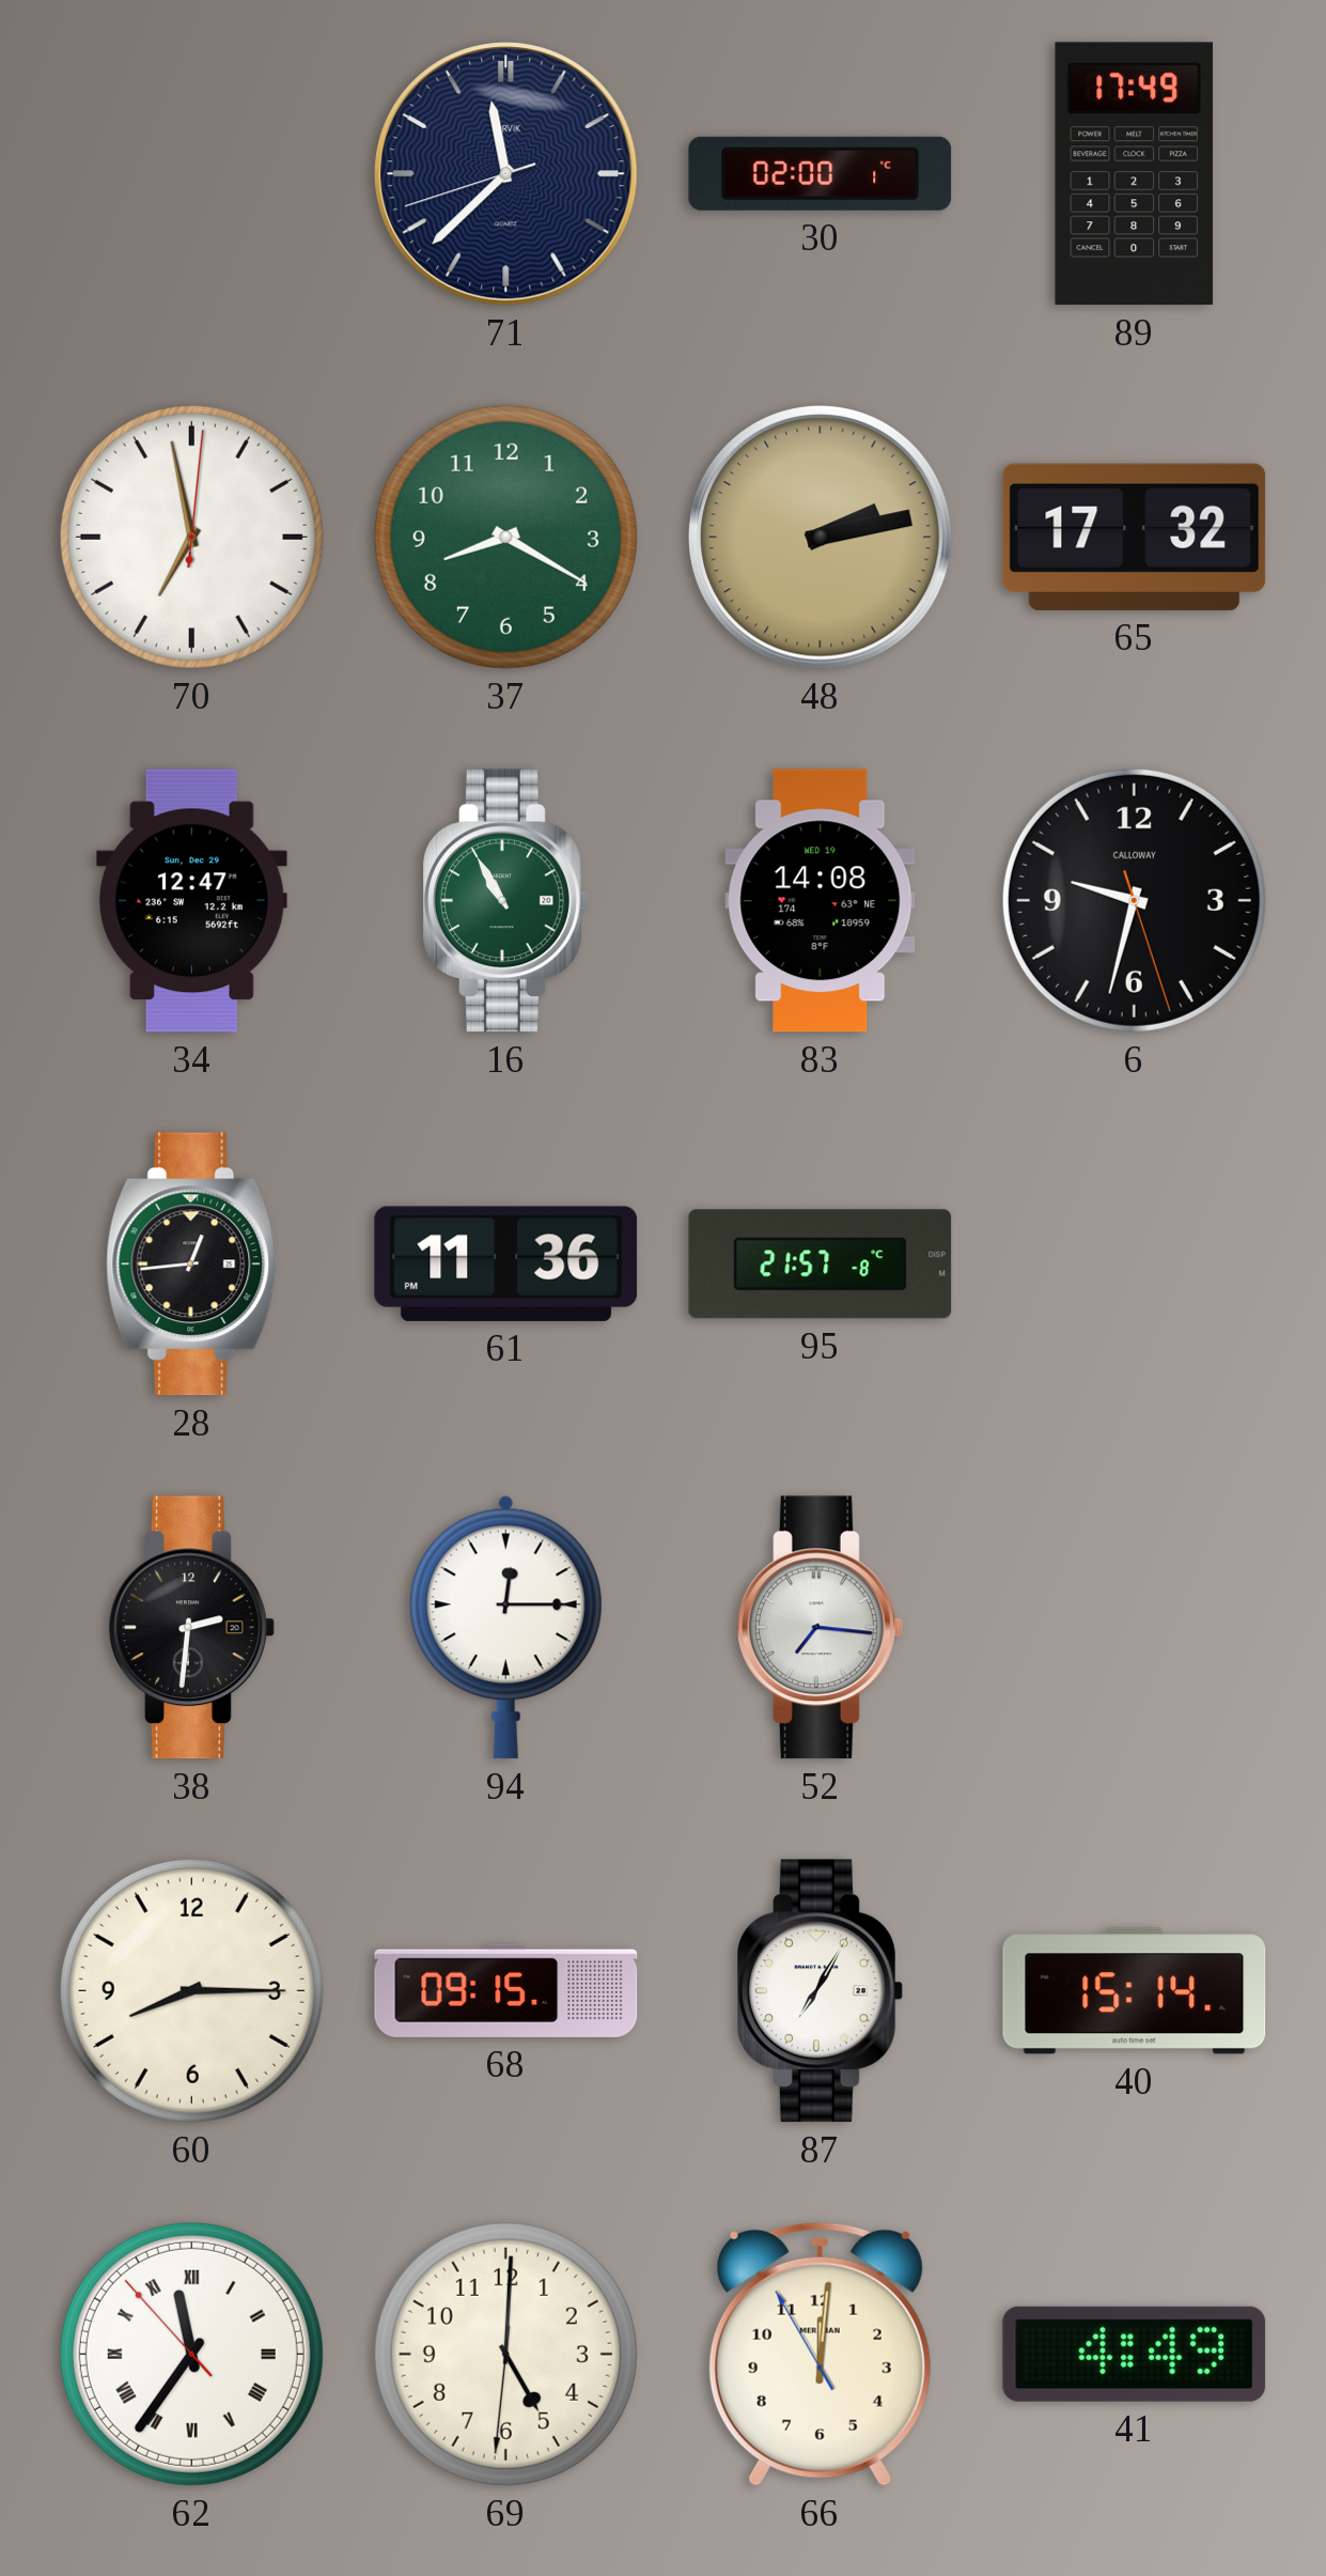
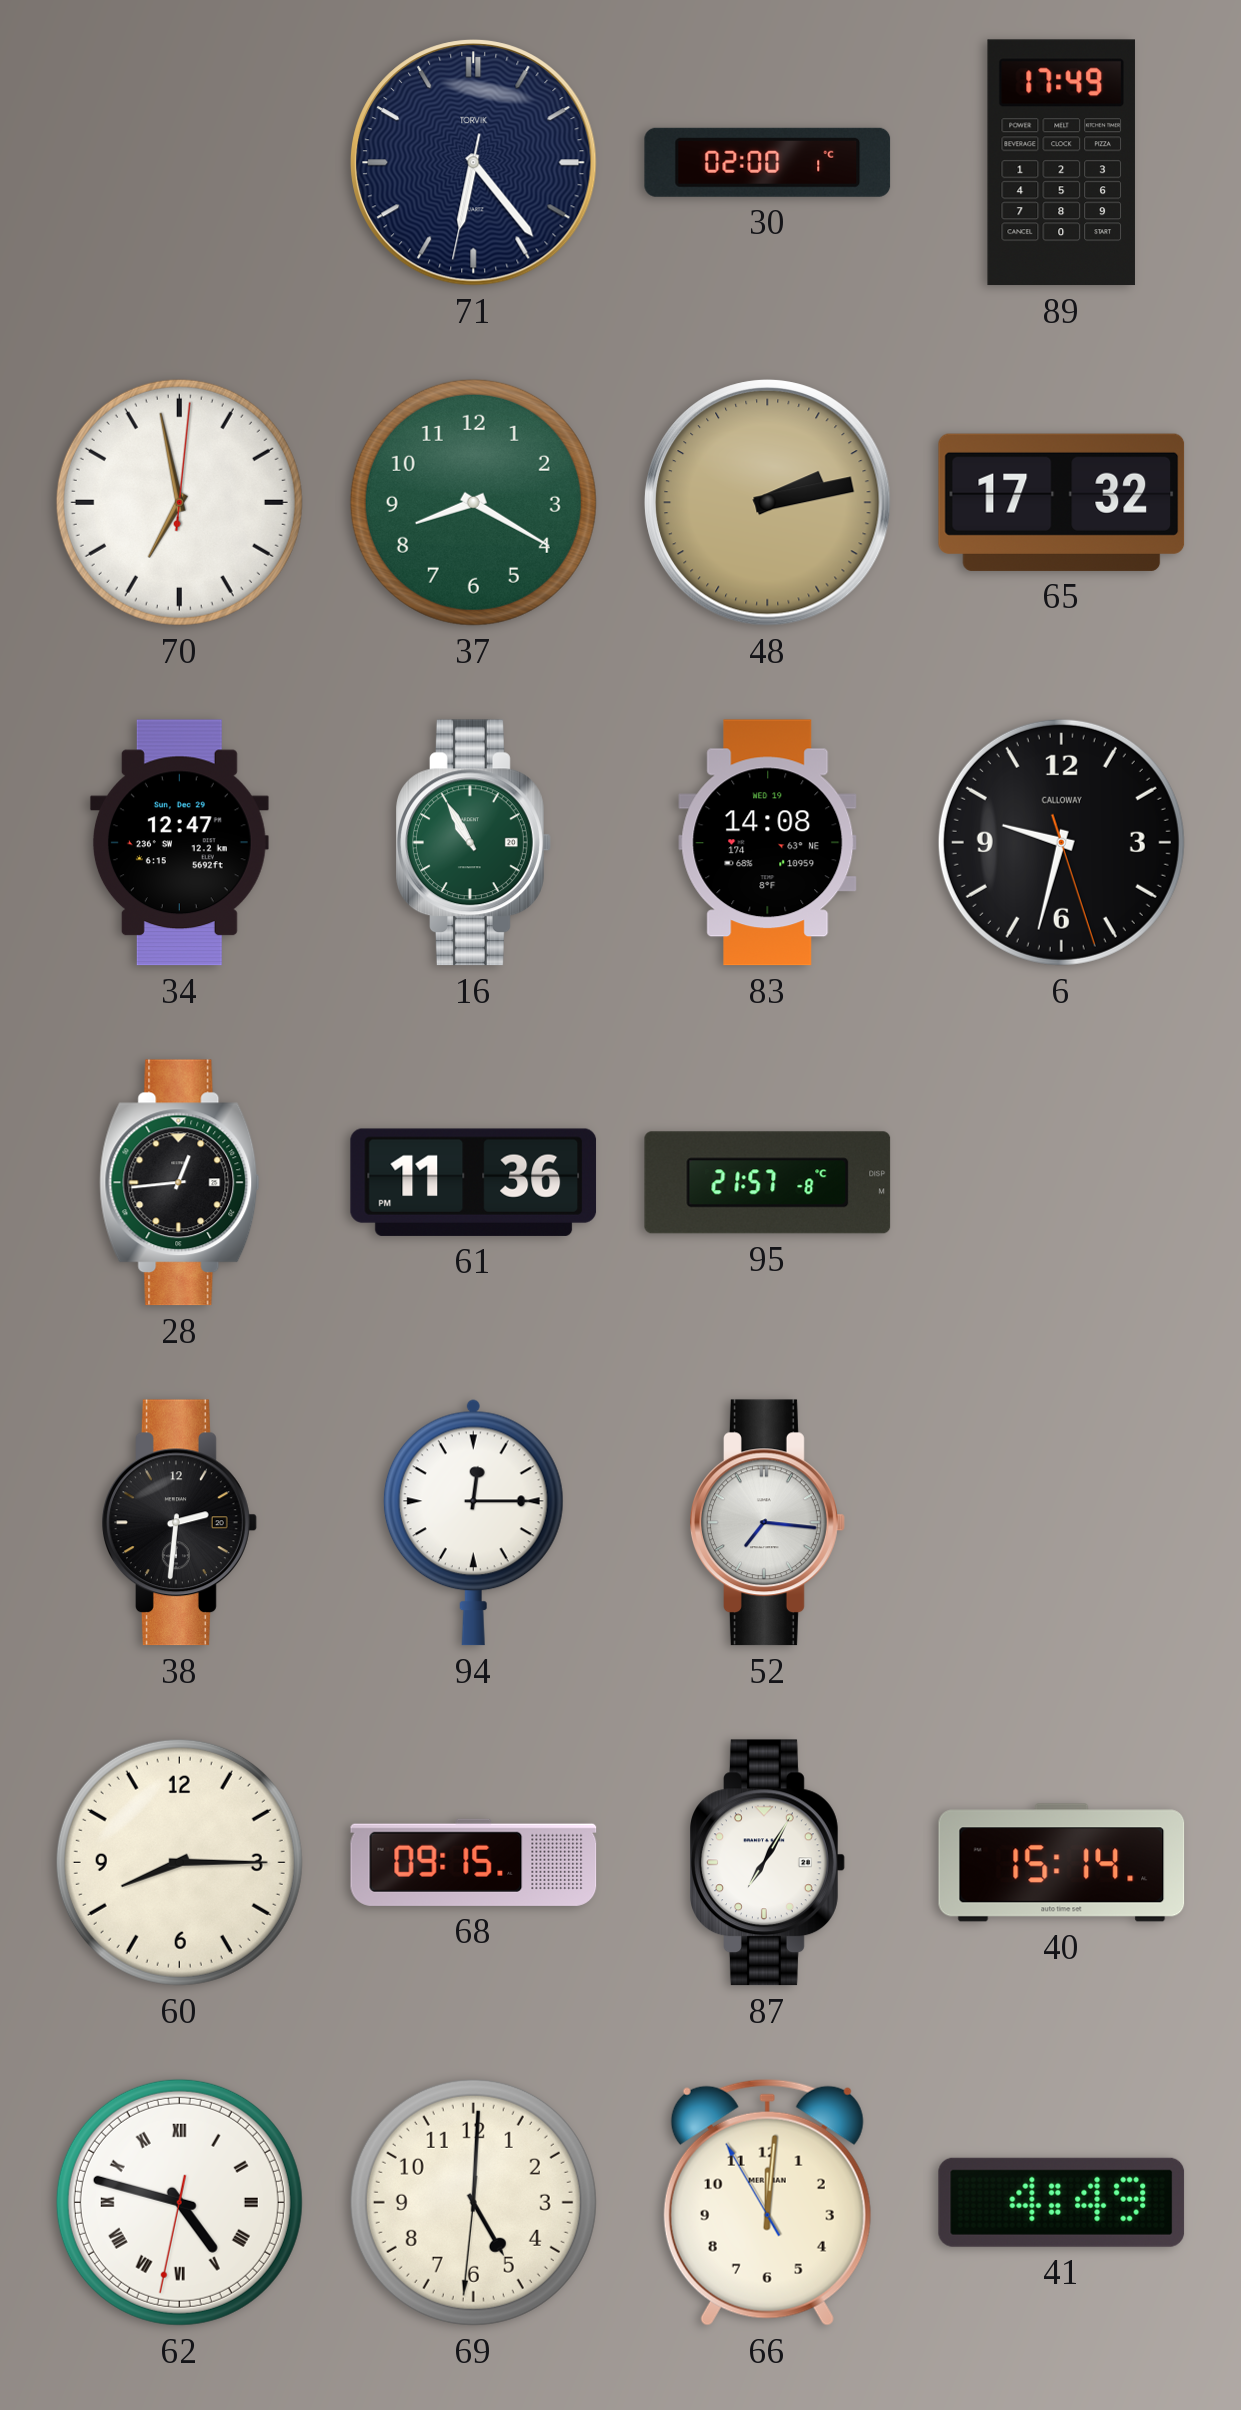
71: 11:37 -> 6:23 (474, 163)
62: 11:35 -> 4:47 (179, 2202)
